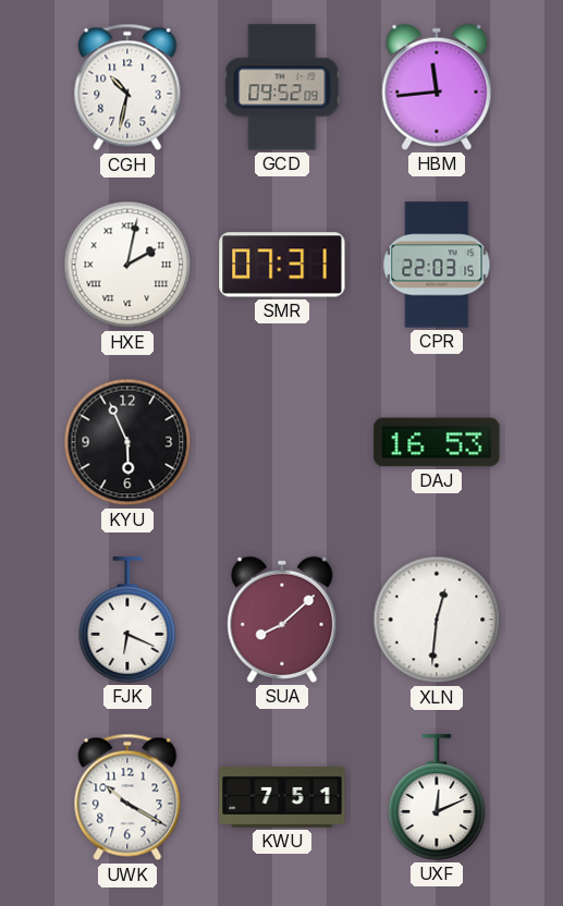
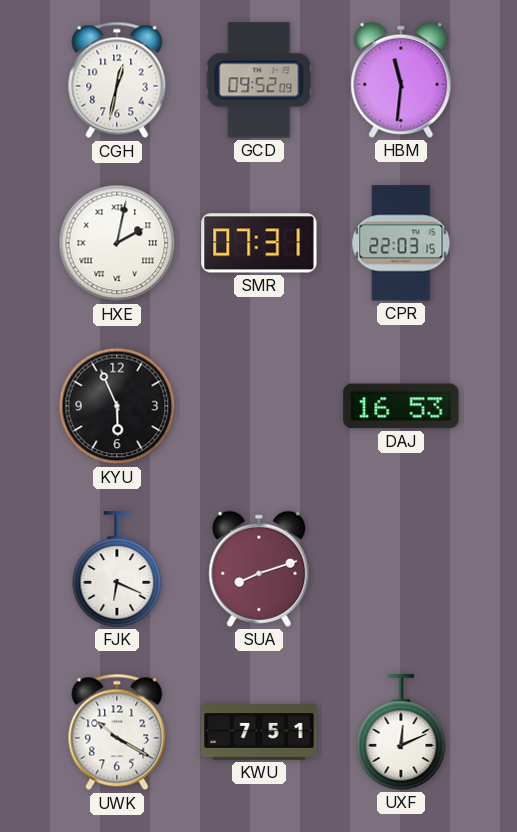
CGH: 10:32 -> 12:32 (117, 80)
HBM: 11:44 -> 11:31 (401, 80)
SUA: 8:08 -> 8:12 (259, 569)
XLN: 12:31 -> none (437, 620)
